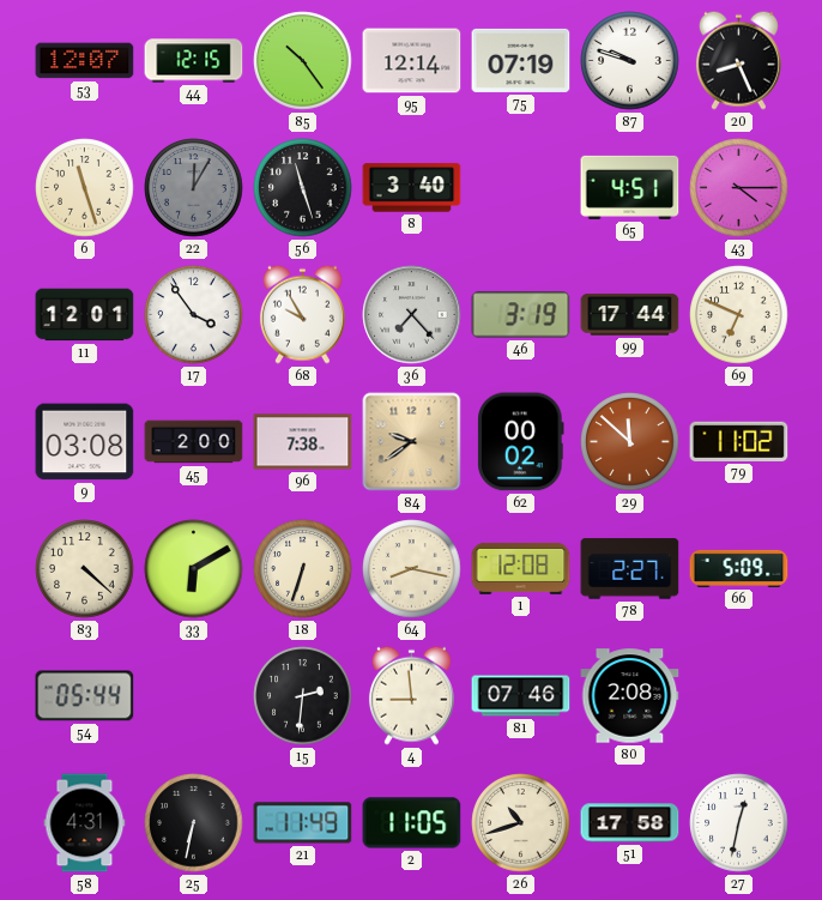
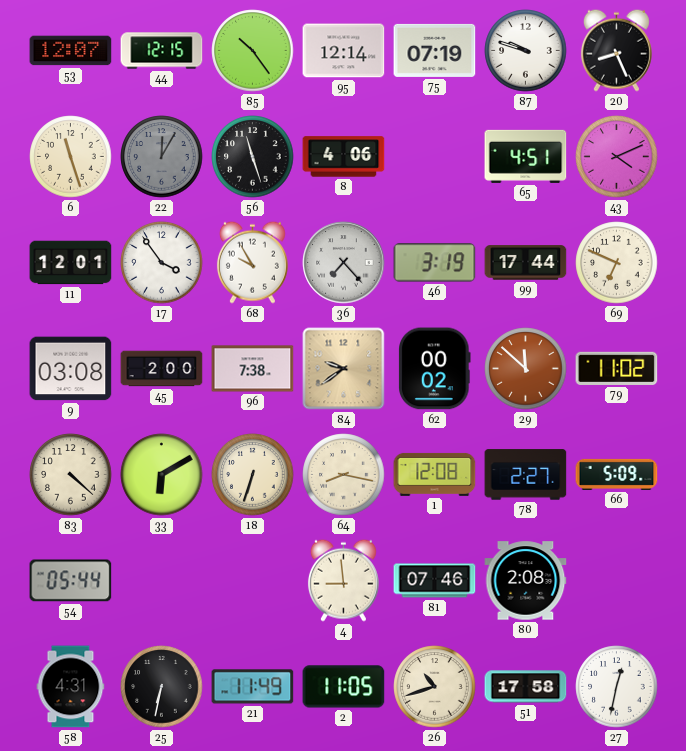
8: 3:40 -> 4:06 (344, 157)
43: 4:15 -> 4:11 (617, 157)
15: 2:31 -> none (303, 696)
